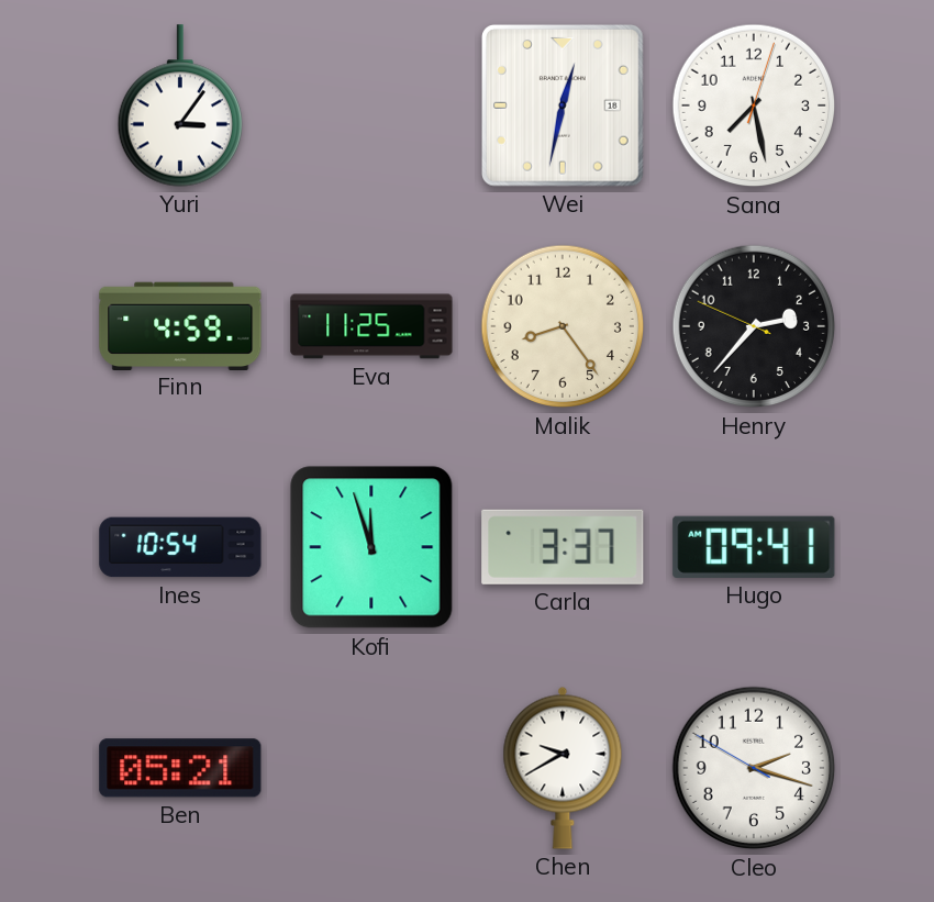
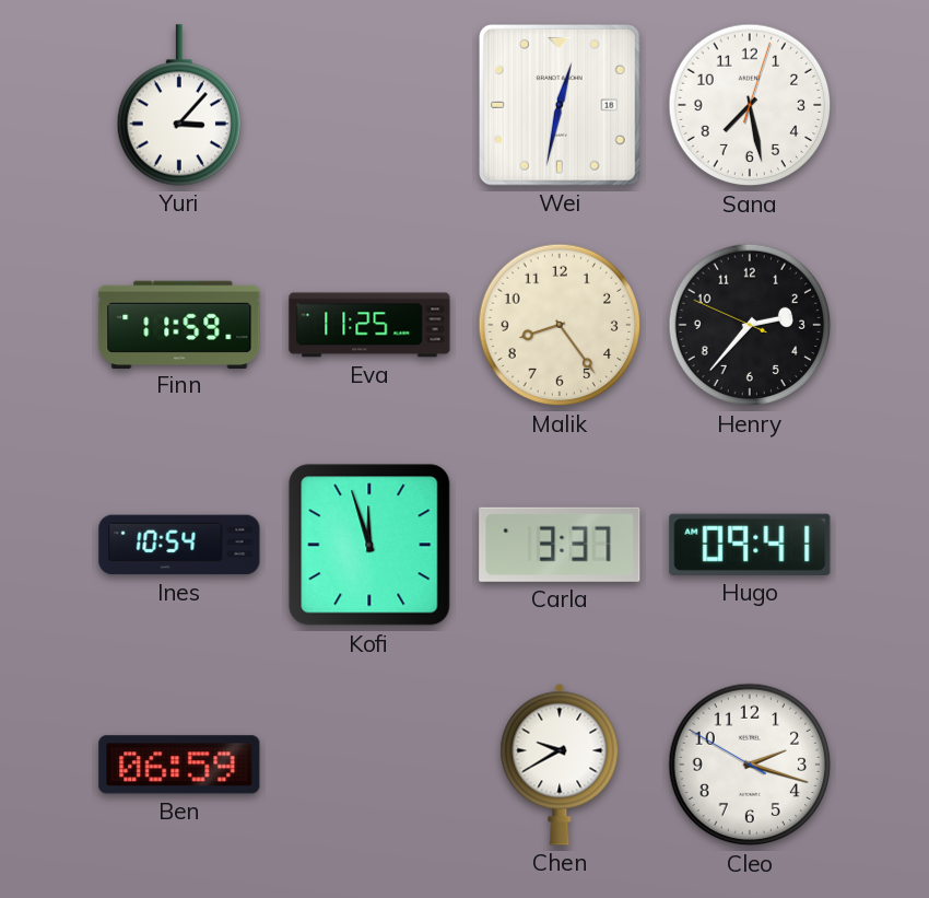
Yuri: 3:06 -> 3:07 (178, 105)
Finn: 4:59 -> 11:59 (179, 324)
Ben: 05:21 -> 06:59 (179, 765)
